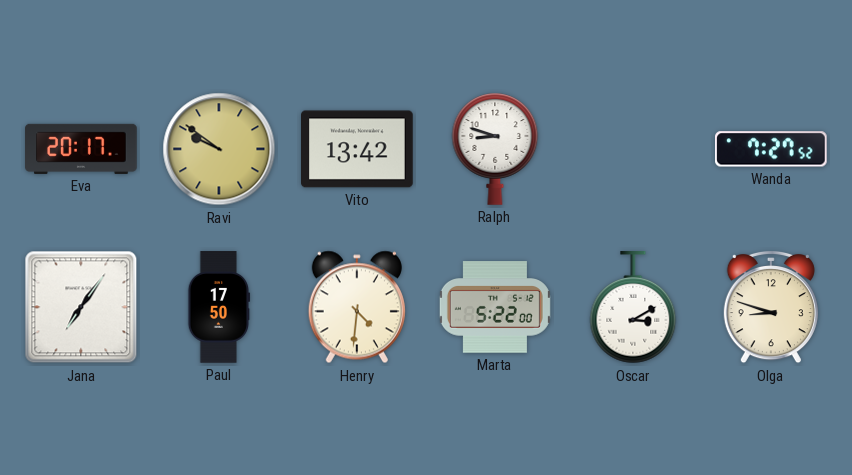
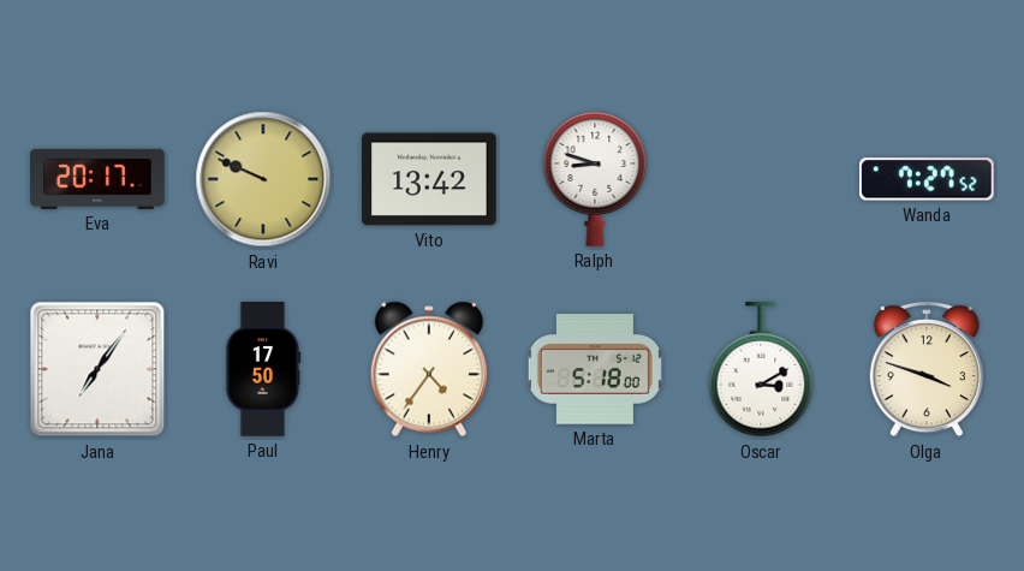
Ravi: 9:51 -> 9:49 (263, 179)
Henry: 4:31 -> 4:36 (429, 369)
Marta: 5:22 -> 5:18 (595, 369)
Olga: 8:48 -> 3:48 (927, 369)
